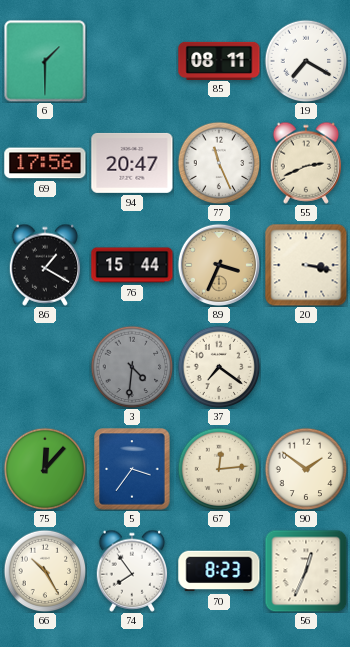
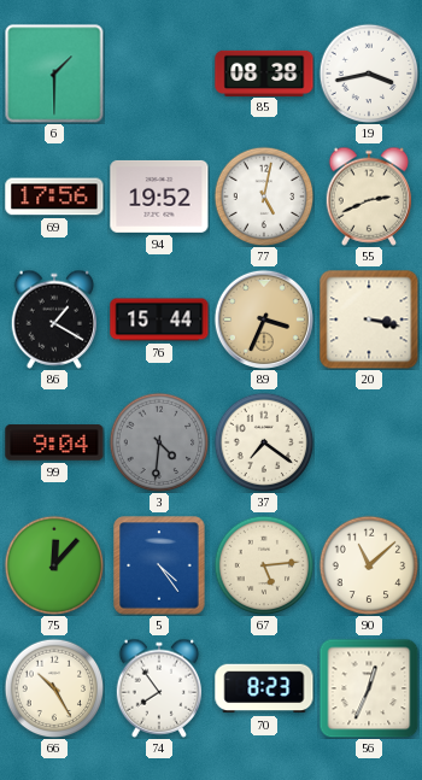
85: 08:11 -> 08:38 (264, 72)
19: 7:20 -> 3:43 (369, 74)
94: 20:47 -> 19:52 (159, 197)
77: 11:26 -> 5:02 (264, 197)
99: none -> 9:04 (54, 442)
5: 3:36 -> 4:24 (159, 565)
67: 12:14 -> 5:14 (264, 565)
90: 1:51 -> 11:08 (369, 565)
